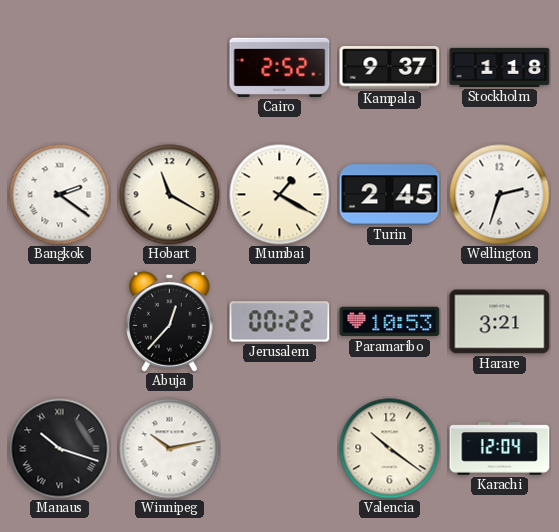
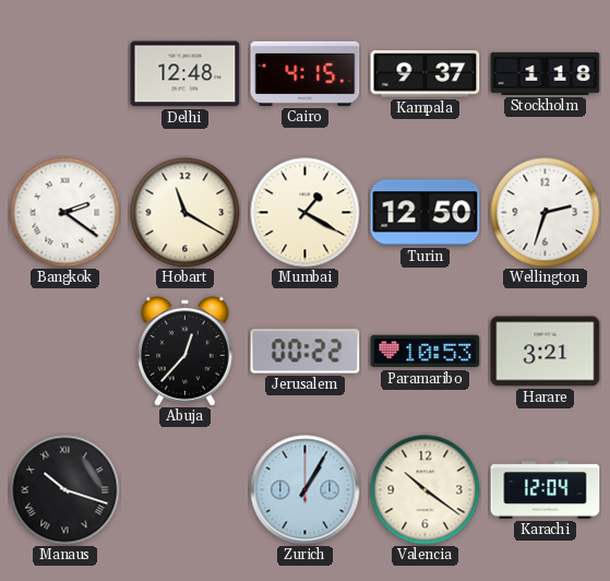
Delhi: none -> 12:48 (186, 74)
Cairo: 2:52 -> 4:15 (306, 73)
Turin: 2:45 -> 12:50 (426, 213)
Winnipeg: 10:13 -> none (170, 449)
Zurich: none -> 1:05 (306, 490)
